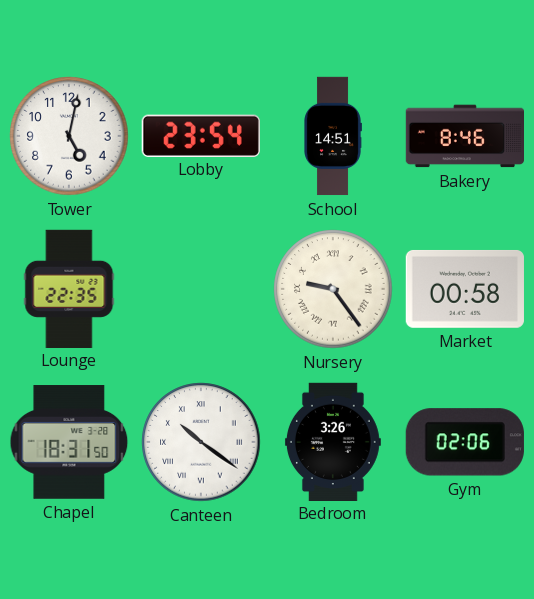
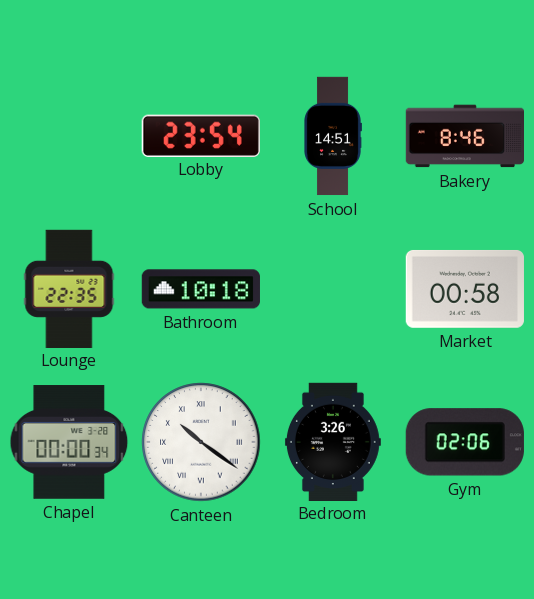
Tower: 5:02 -> none (69, 136)
Bathroom: none -> 10:18 (201, 289)
Nursery: 9:24 -> none (333, 289)
Chapel: 18:31 -> 00:00 (69, 442)
